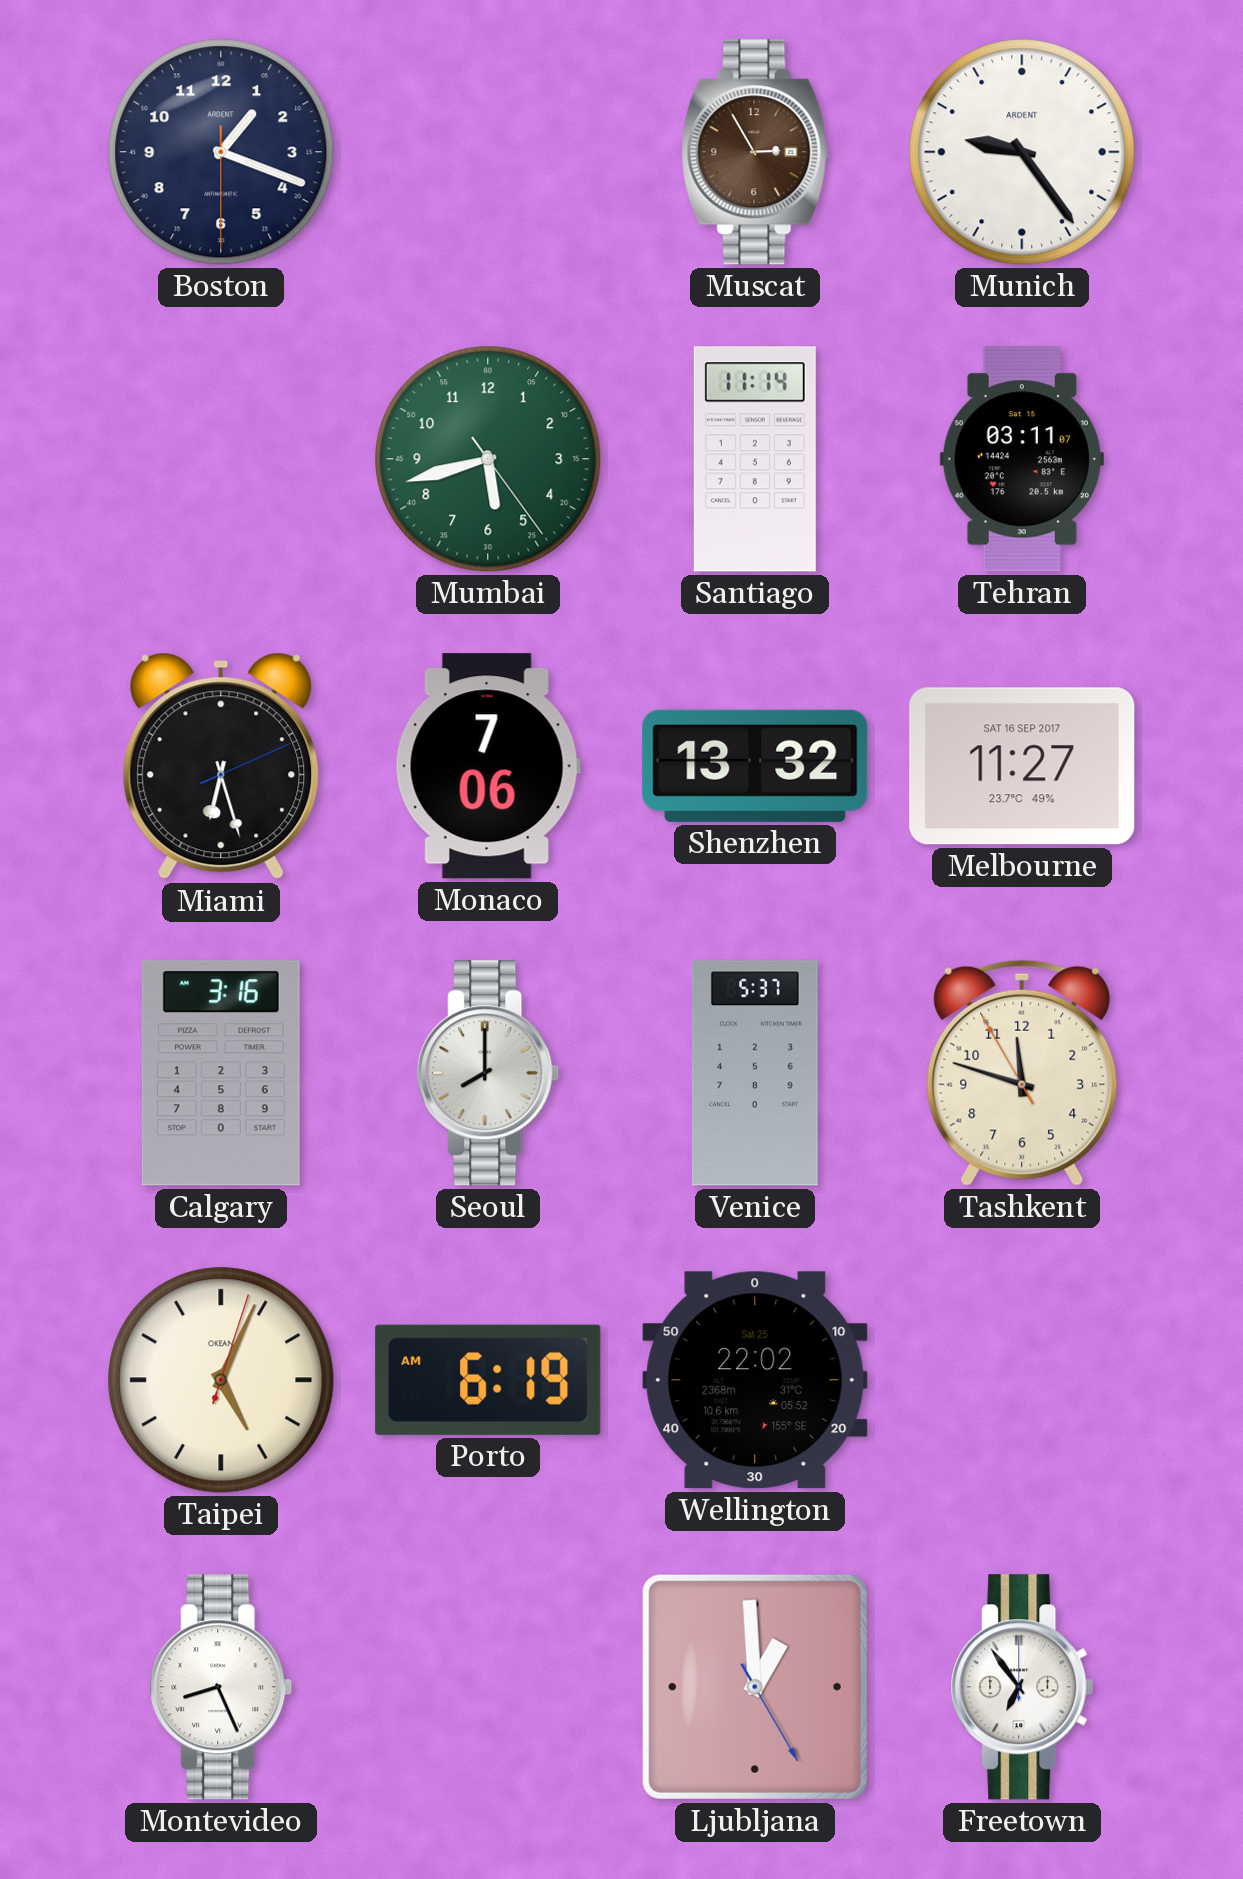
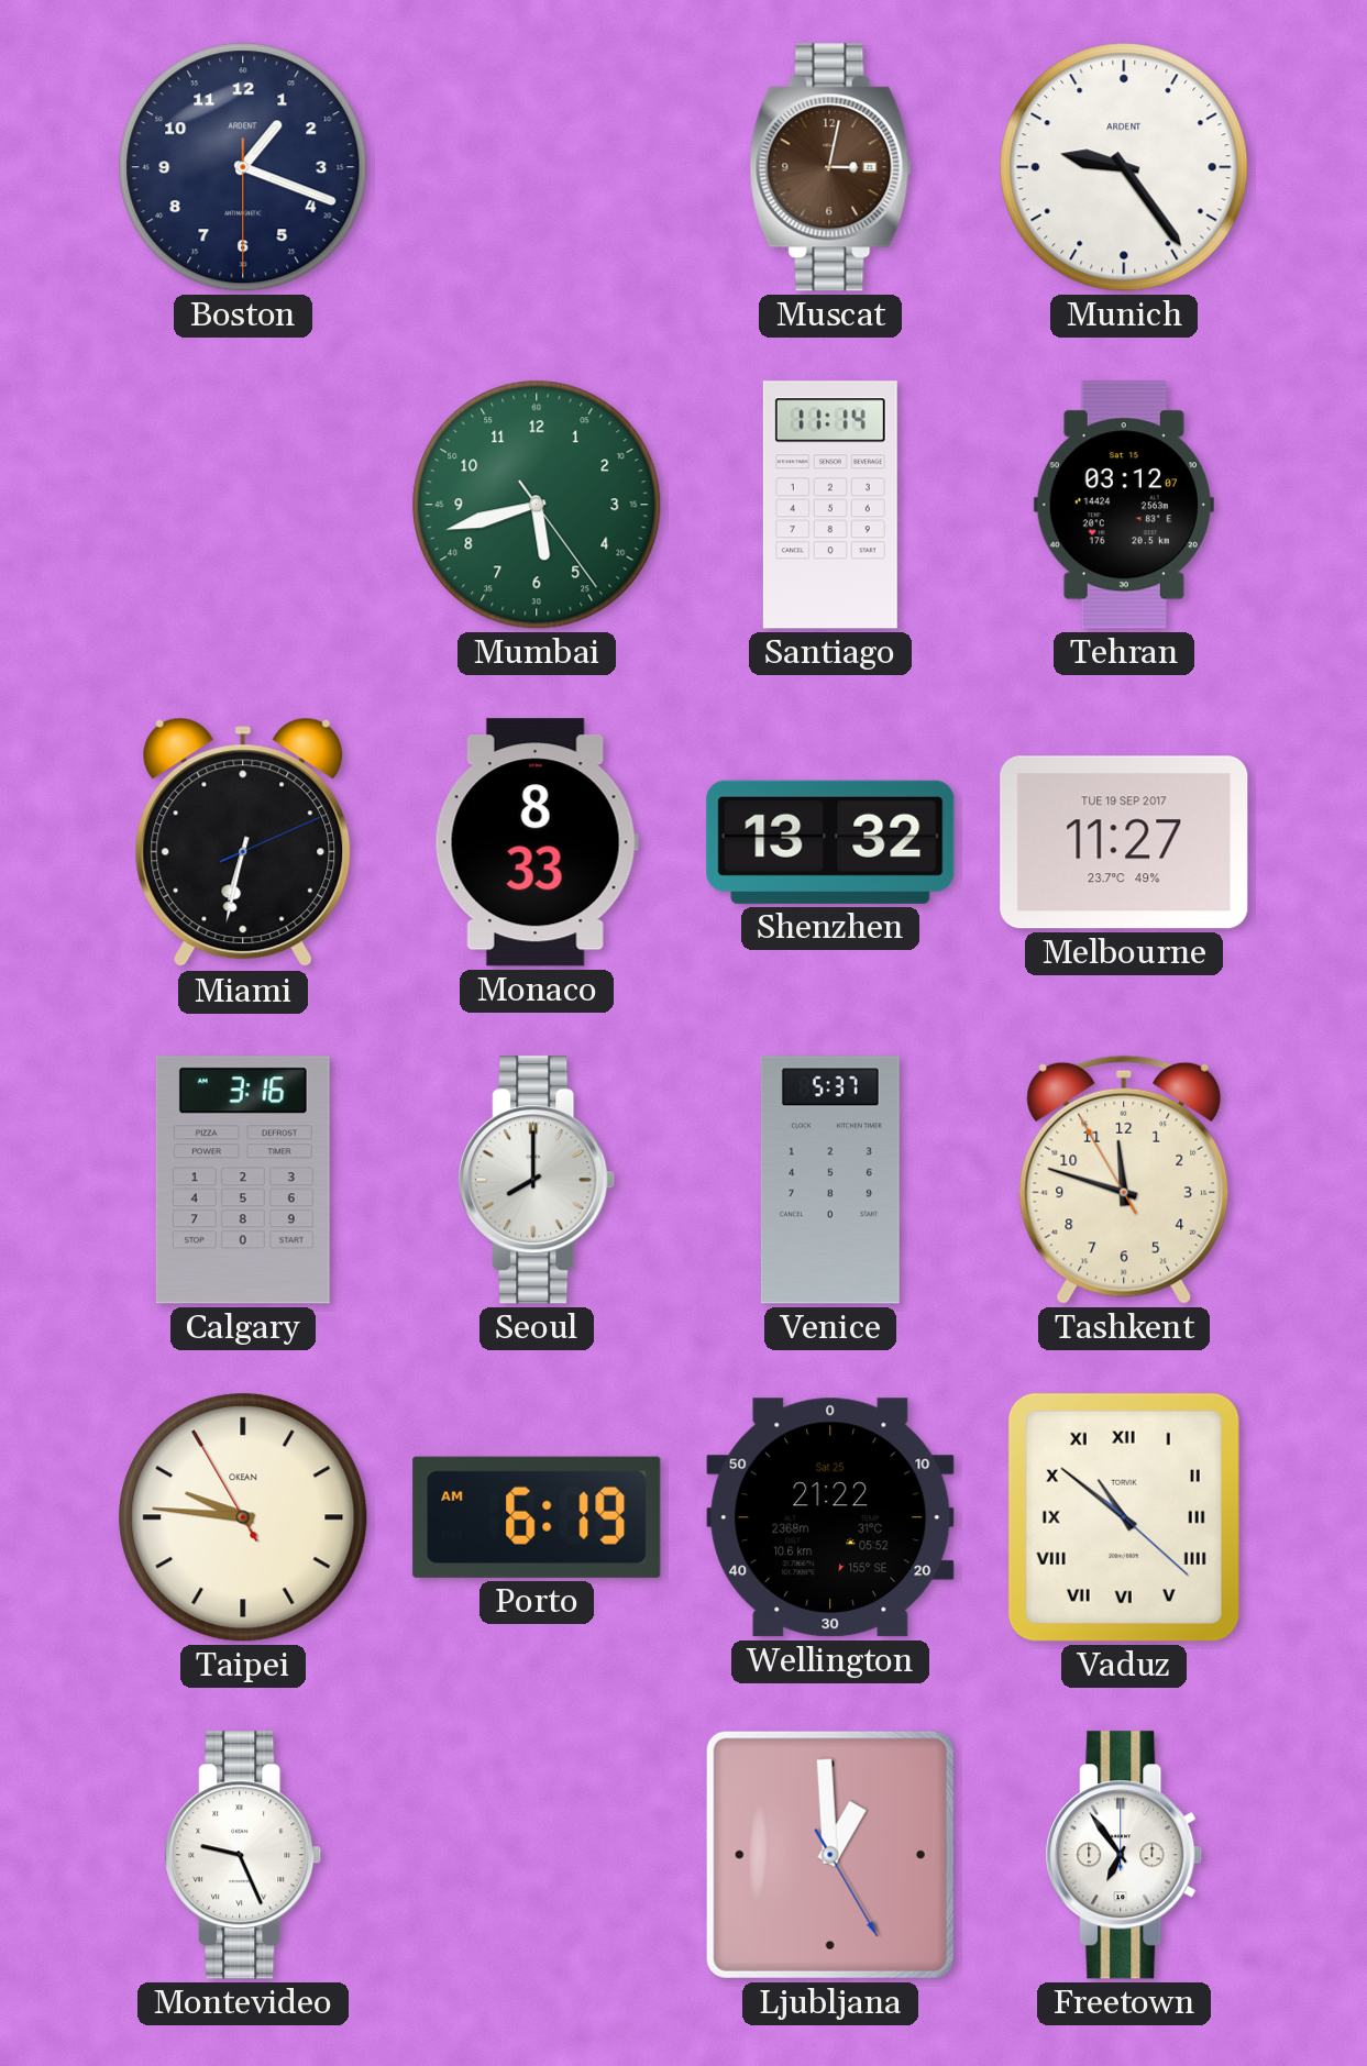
Muscat: 2:55 -> 3:02 (830, 167)
Tehran: 03:11 -> 03:12 (1124, 505)
Miami: 6:27 -> 6:32 (243, 842)
Monaco: 7:06 -> 8:33 (537, 842)
Melbourne date: SAT 16 SEP 2017 -> TUE 19 SEP 2017 (1124, 842)
Taipei: 5:04 -> 9:45 (243, 1517)
Wellington: 22:02 -> 21:22 (830, 1517)
Vaduz: none -> 10:51 (1124, 1517)
Montevideo: 8:26 -> 9:26 (243, 1855)
